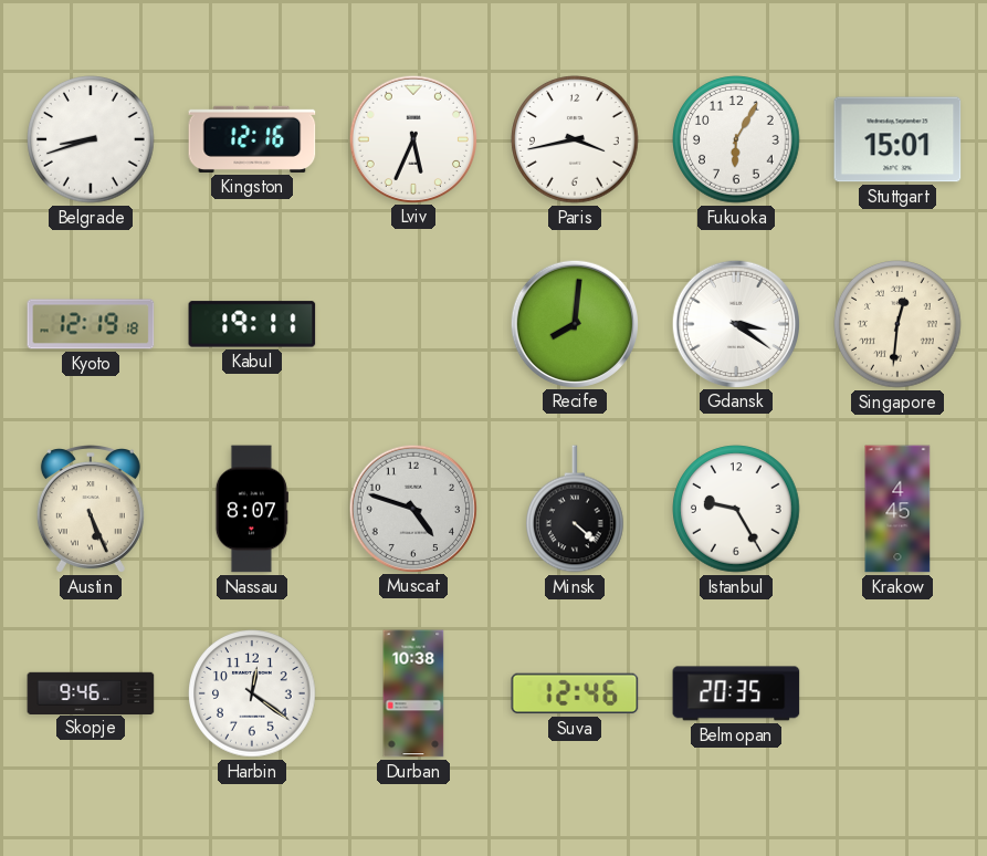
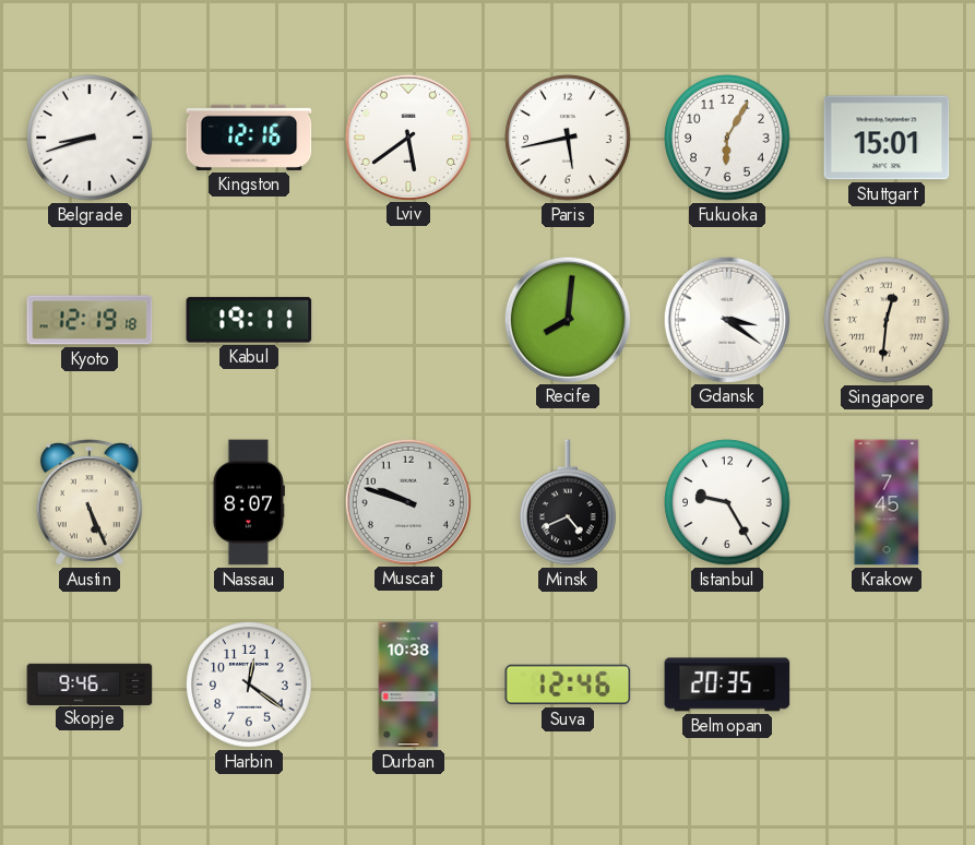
Lviv: 5:34 -> 5:39 (407, 136)
Paris: 3:43 -> 5:43 (568, 138)
Muscat: 4:48 -> 9:48 (407, 501)
Minsk: 4:22 -> 4:41 (569, 502)
Krakow: 4:45 -> 7:45 (887, 502)
